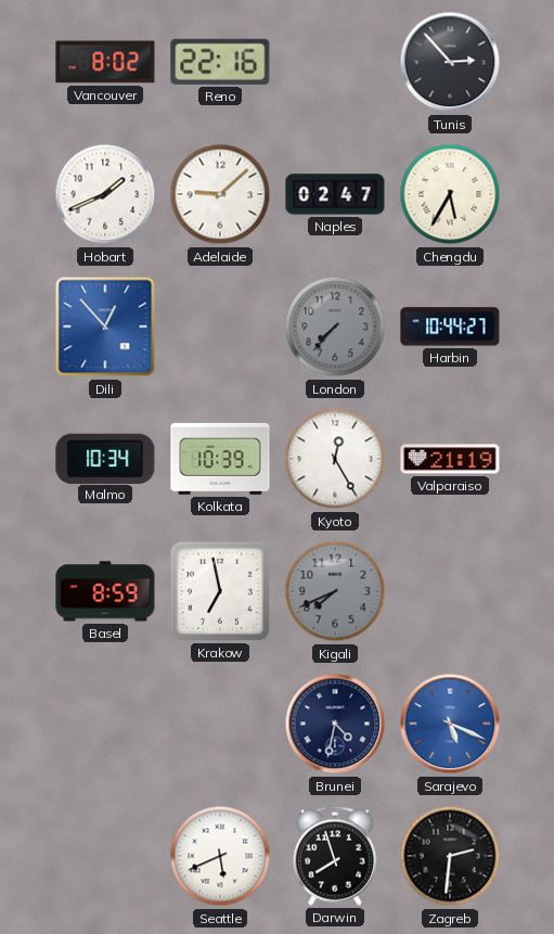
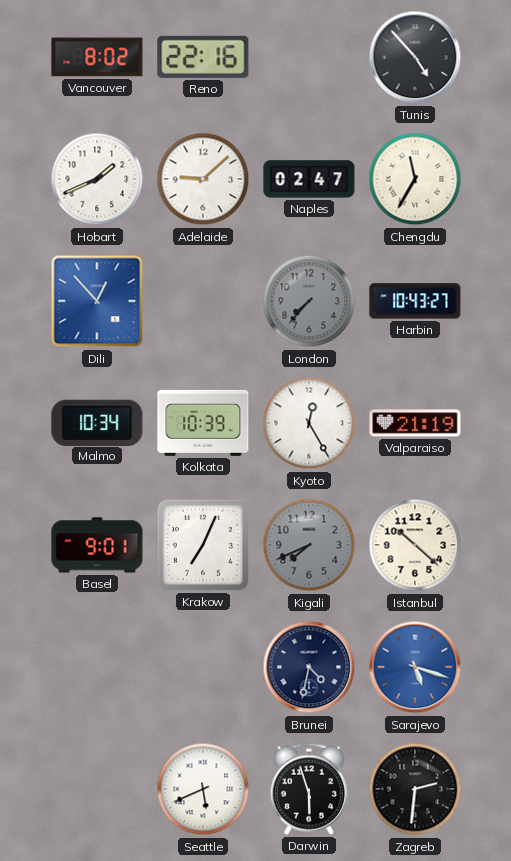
Tunis: 2:53 -> 4:53 (415, 57)
Chengdu: 5:35 -> 11:35 (415, 179)
Harbin: 10:44 -> 10:43 (415, 301)
Basel: 8:59 -> 9:01 (97, 545)
Krakow: 6:58 -> 7:04 (203, 545)
Istanbul: none -> 10:22 (415, 545)
Sarajevo: 5:19 -> 5:18 (415, 667)
Darwin: 7:57 -> 5:57 (309, 789)
